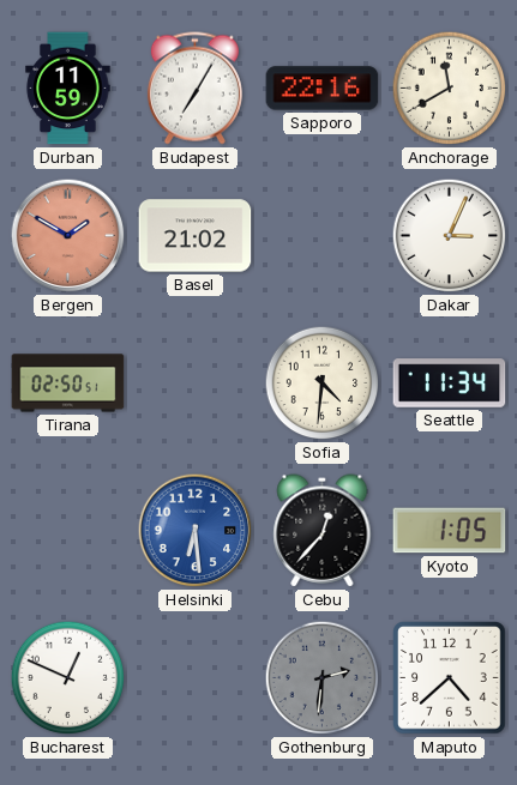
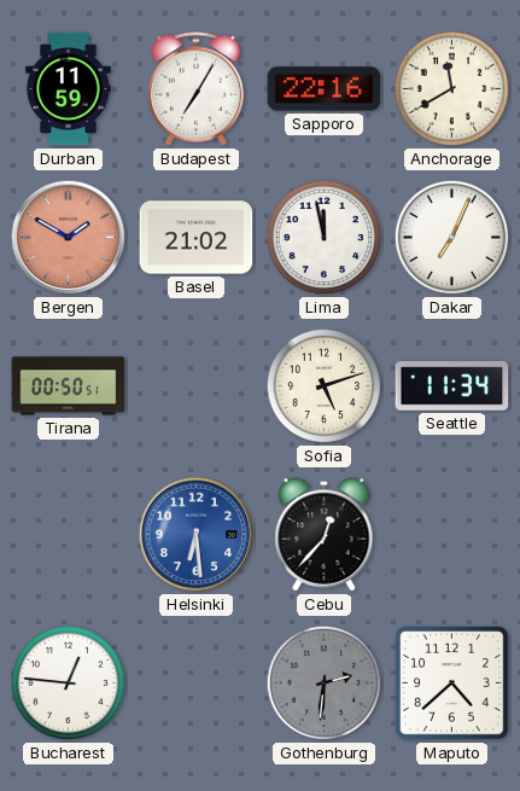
Lima: none -> 11:58 (325, 238)
Dakar: 3:04 -> 7:04 (452, 238)
Tirana: 02:50 -> 00:50 (69, 386)
Sofia: 4:31 -> 5:12 (325, 386)
Kyoto: 1:05 -> none (450, 531)
Bucharest: 12:49 -> 12:46 (69, 684)
